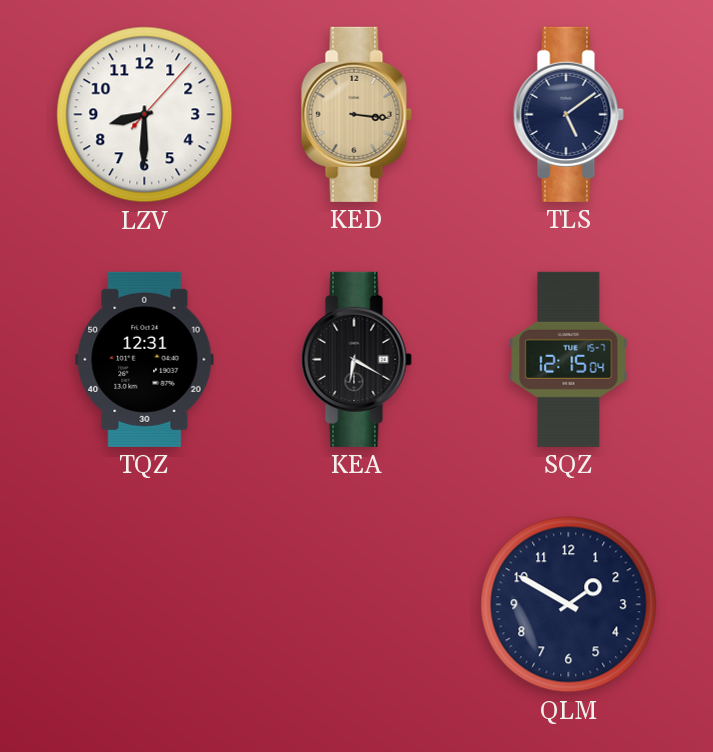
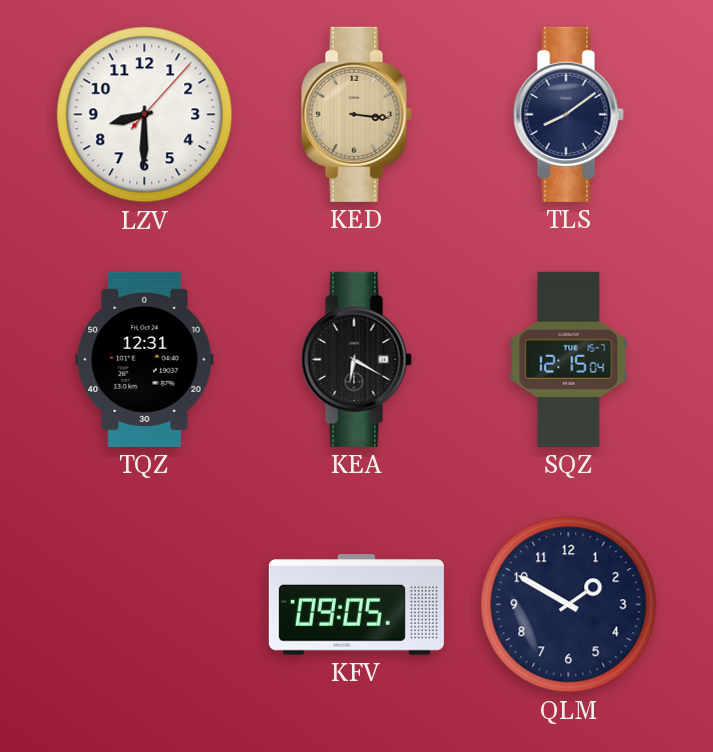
TLS: 5:09 -> 8:09 (568, 114)
KFV: none -> 09:05 (356, 605)
